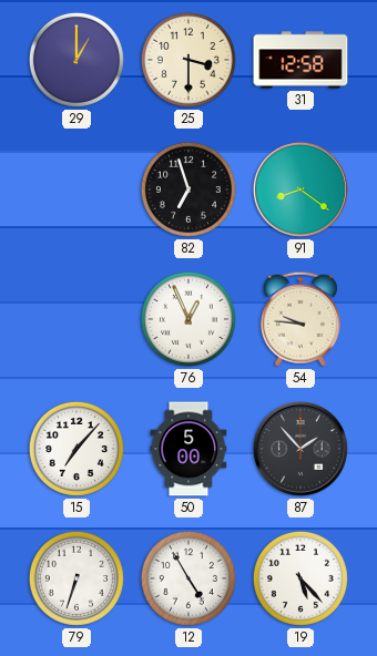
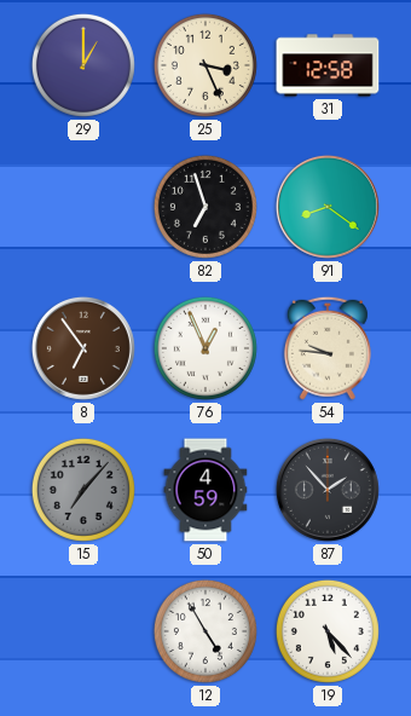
25: 3:30 -> 3:26 (205, 65)
8: none -> 6:54 (83, 348)
15 dial: white -> grey (83, 490)
50: 5:00 -> 4:59 (205, 490)
79: 6:33 -> none (77, 578)
